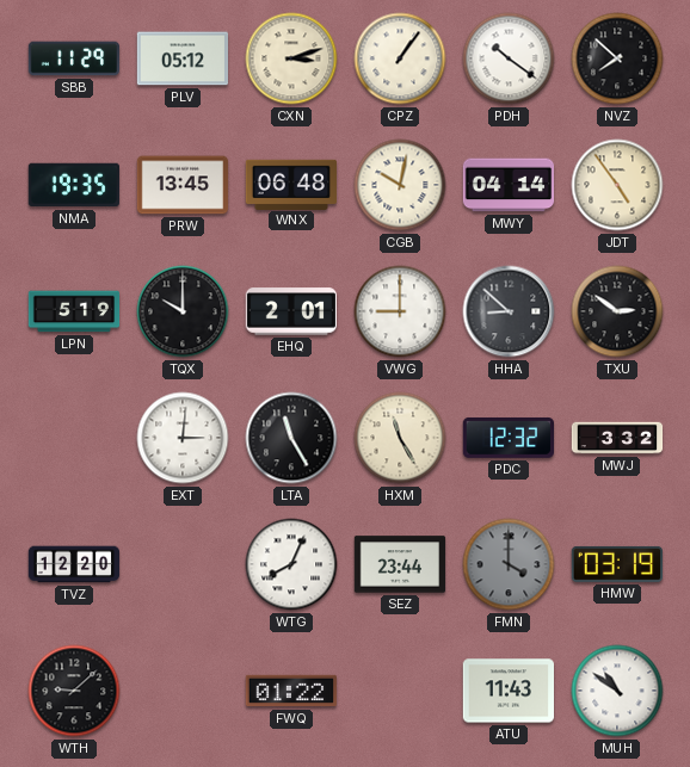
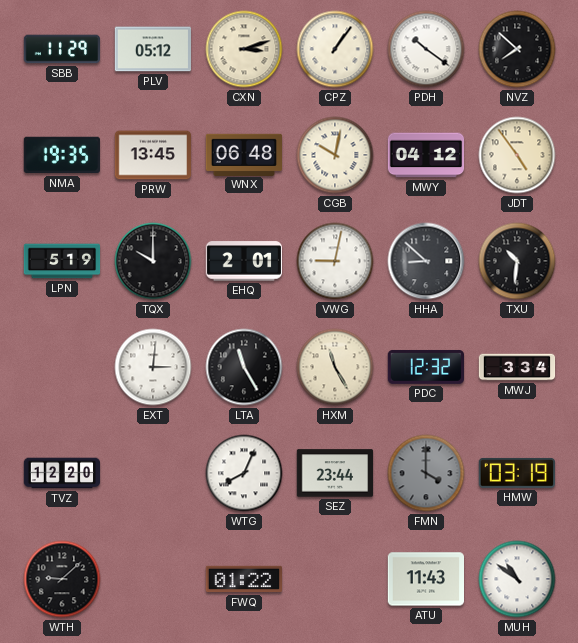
MWY: 04:14 -> 04:12 (426, 155)
VWG: 9:00 -> 9:02 (335, 261)
TXU: 2:51 -> 10:31 (517, 261)
MWJ: 3:32 -> 3:34 (517, 367)
